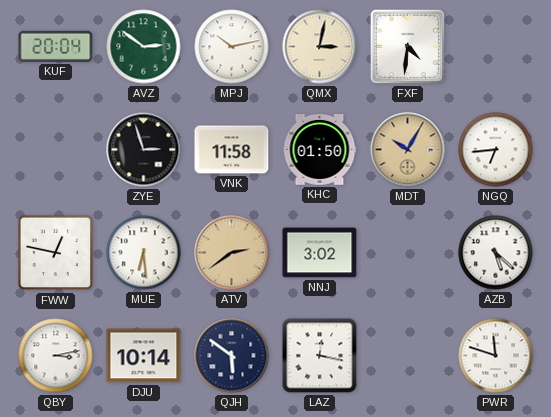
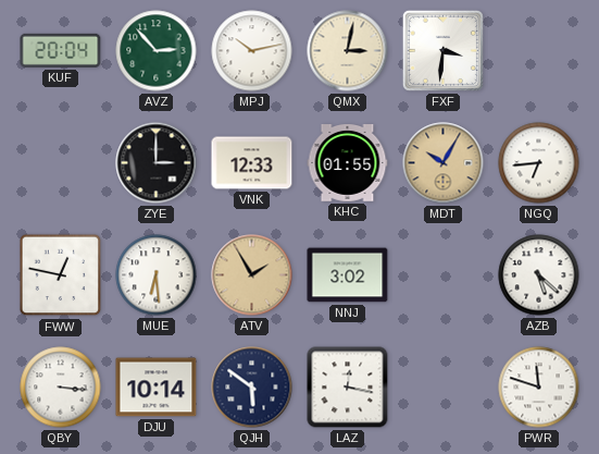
AVZ: 2:51 -> 2:53 (157, 51)
FXF: 4:31 -> 3:31 (442, 50)
ZYE: 2:57 -> 3:00 (157, 163)
VNK: 11:58 -> 12:33 (252, 163)
KHC: 01:50 -> 01:55 (348, 163)
ATV: 2:39 -> 1:55 (252, 275)
QBY: 3:13 -> 3:16 (61, 388)
